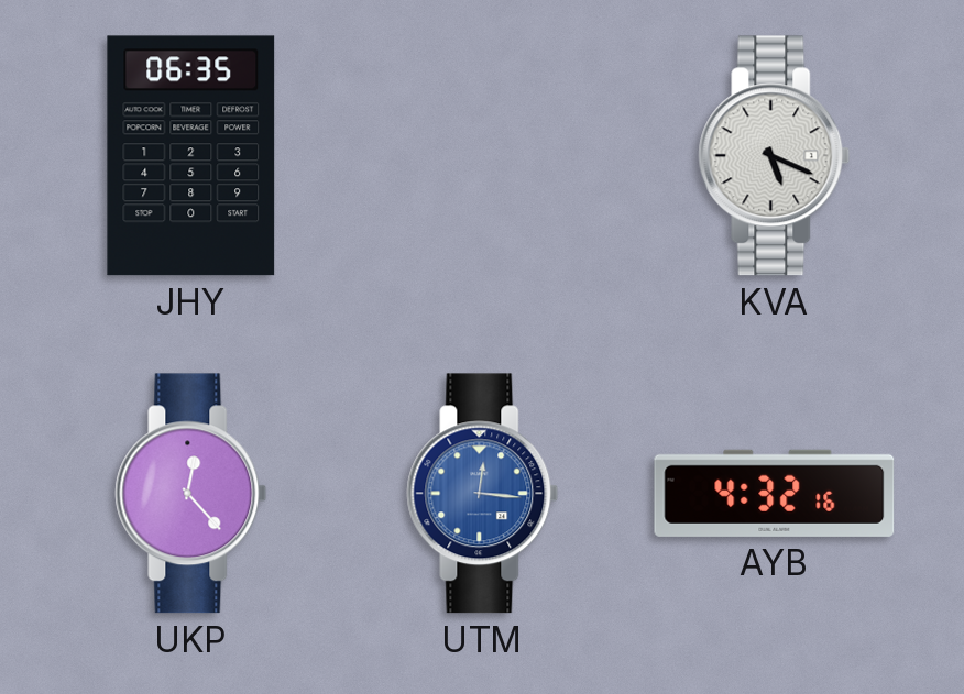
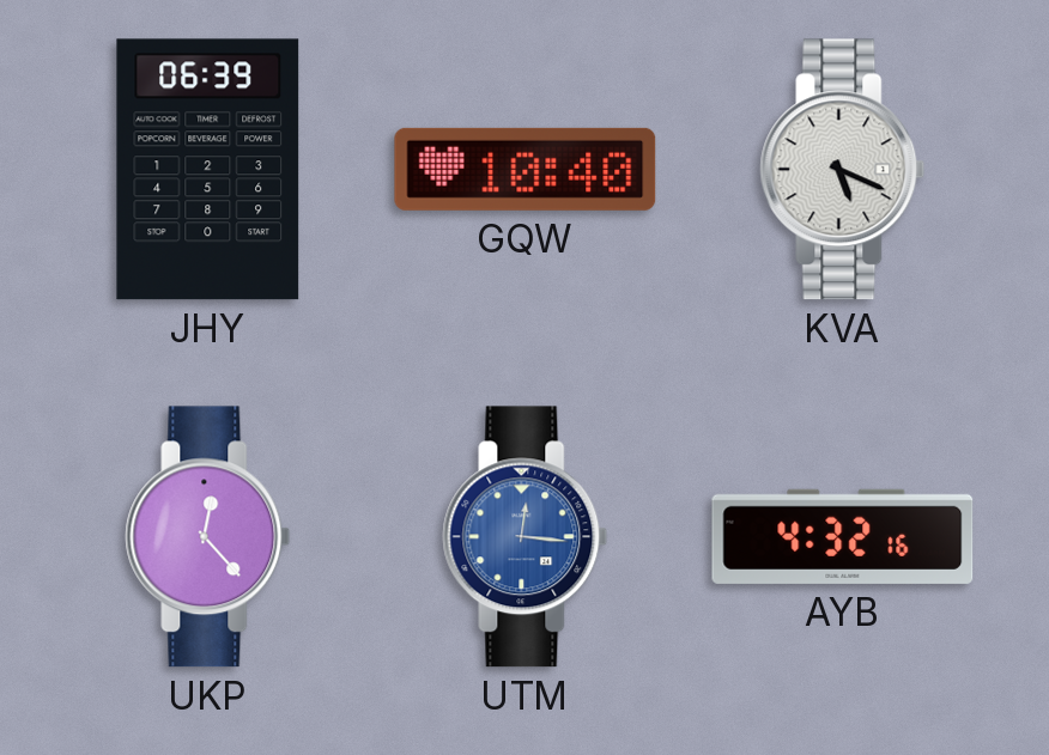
JHY: 06:35 -> 06:39 (208, 170)
GQW: none -> 10:40 (526, 169)
